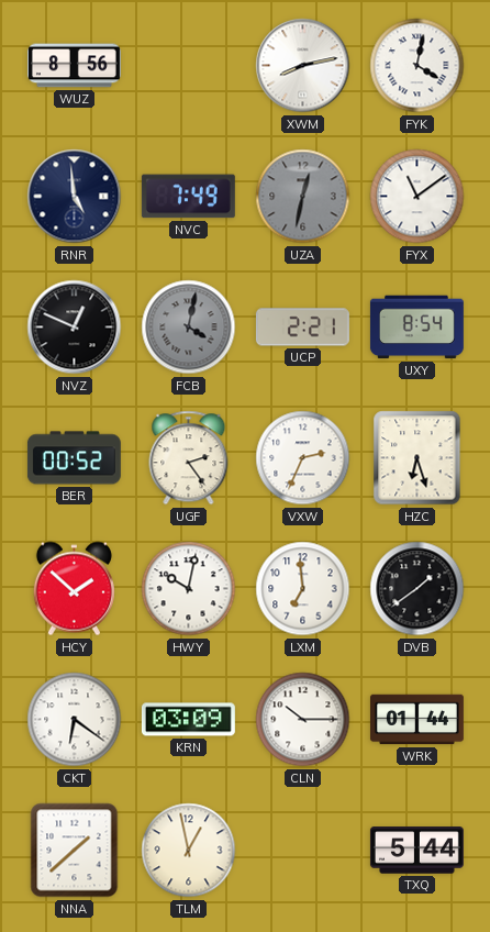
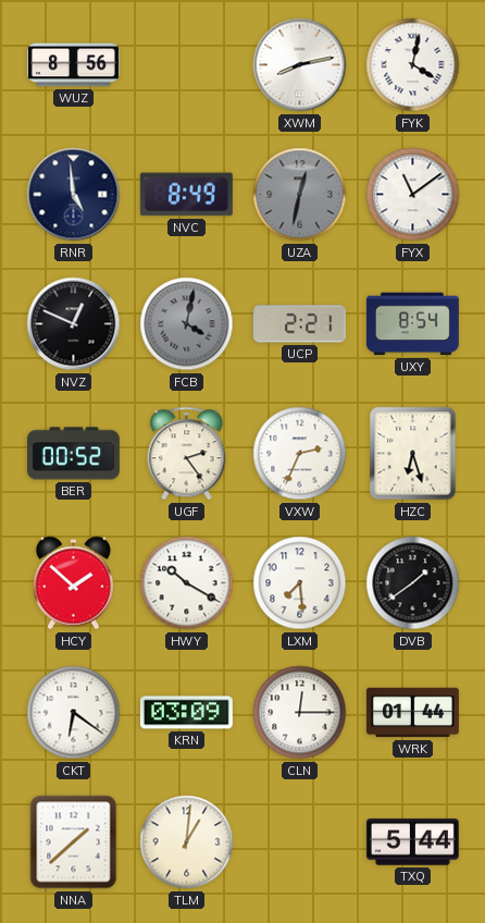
NVC: 7:49 -> 8:49 (186, 195)
HWY: 10:02 -> 10:20 (187, 583)
LXM: 6:59 -> 7:29 (300, 583)
CLN: 10:15 -> 12:15 (300, 713)
TLM: 12:58 -> 1:01 (187, 842)
